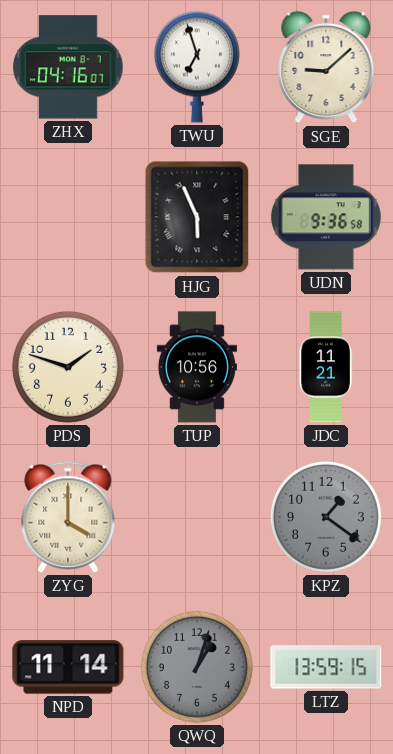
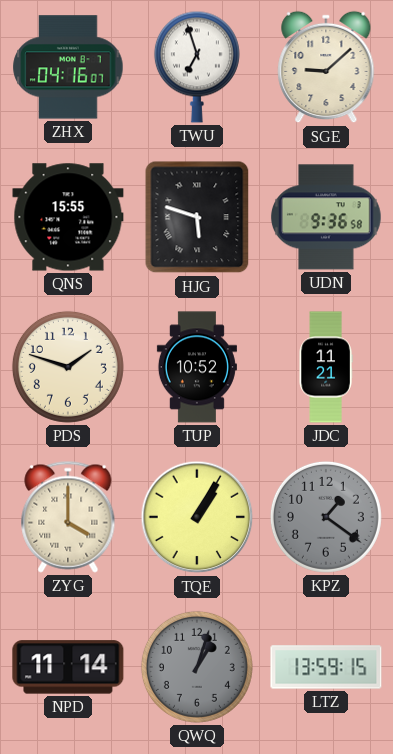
QNS: none -> 15:55 (68, 217)
HJG: 5:56 -> 5:48 (197, 217)
TUP: 10:56 -> 10:52 (197, 367)
TQE: none -> 1:05 (197, 517)
